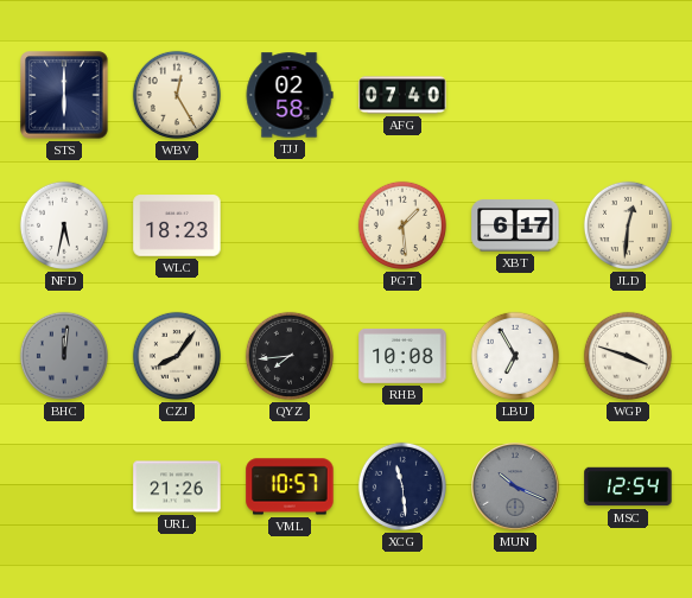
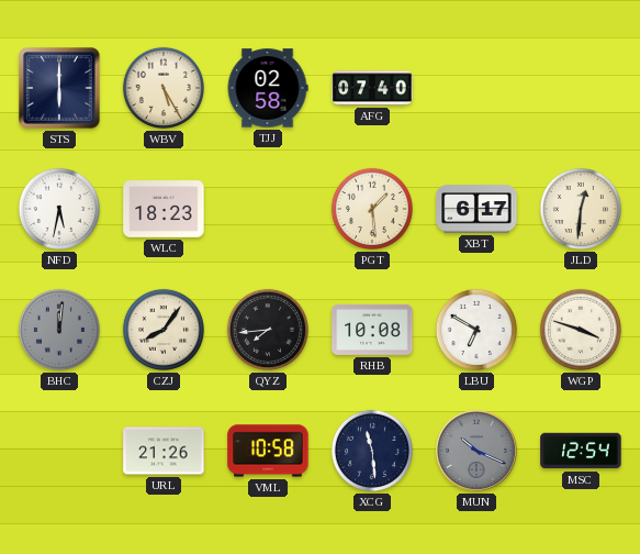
WBV: 12:25 -> 5:25 (164, 88)
LBU: 6:55 -> 6:50 (476, 330)
VML: 10:57 -> 10:58 (268, 451)
